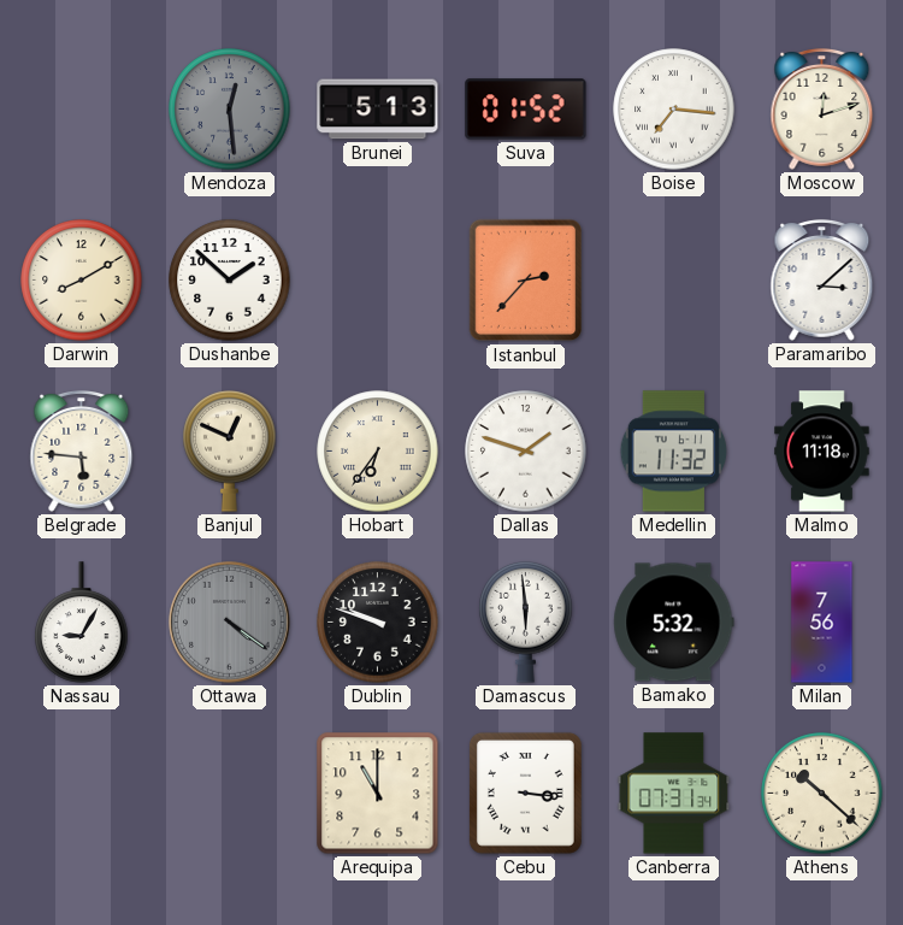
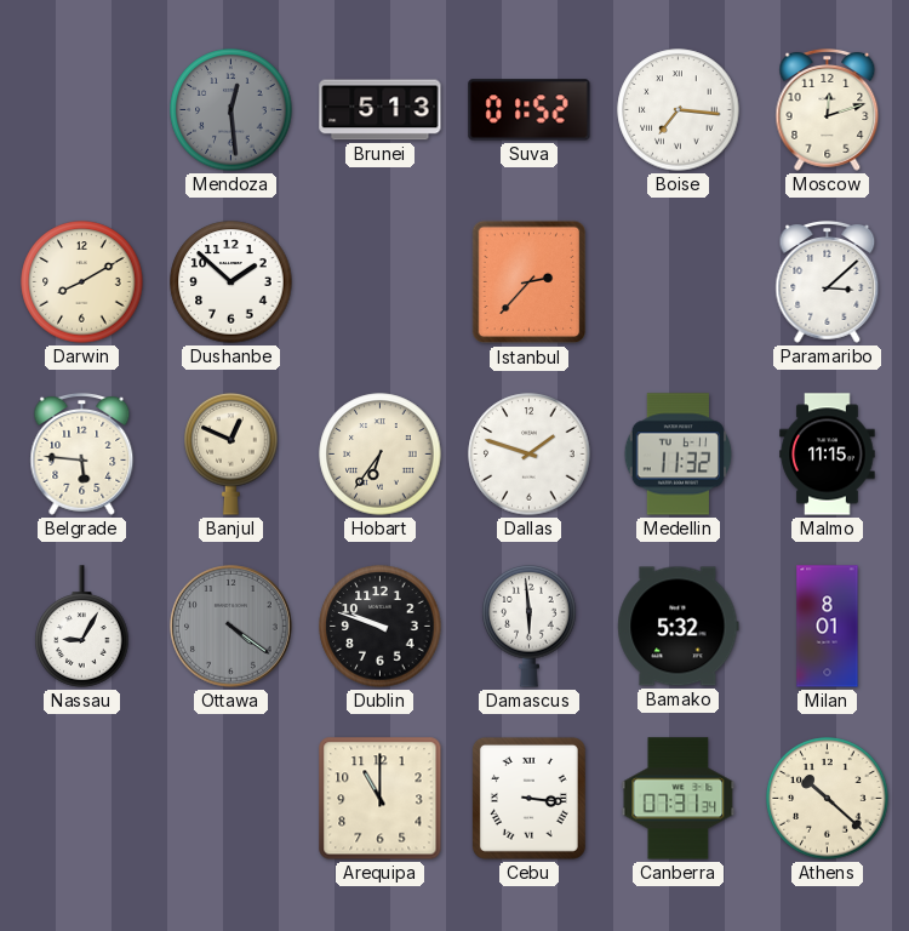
Malmo: 11:18 -> 11:15 (828, 455)
Milan: 7:56 -> 8:01 (828, 627)
